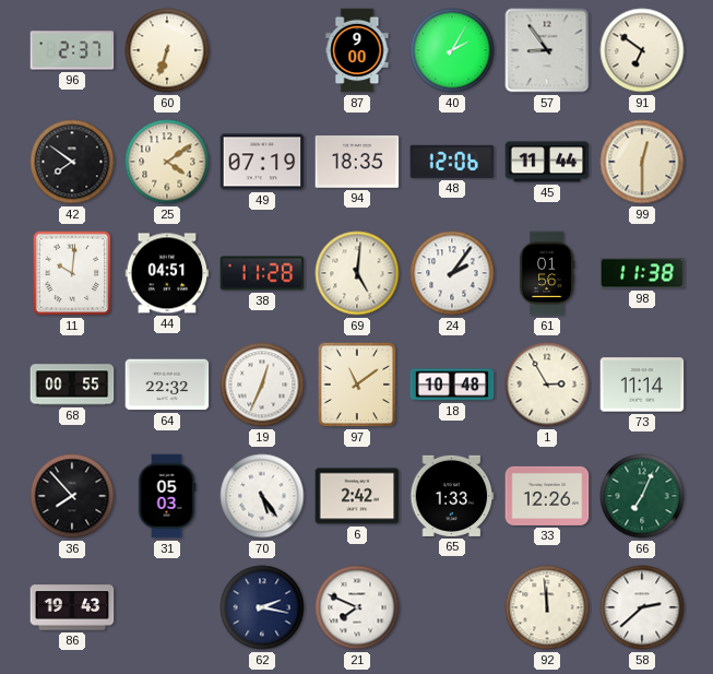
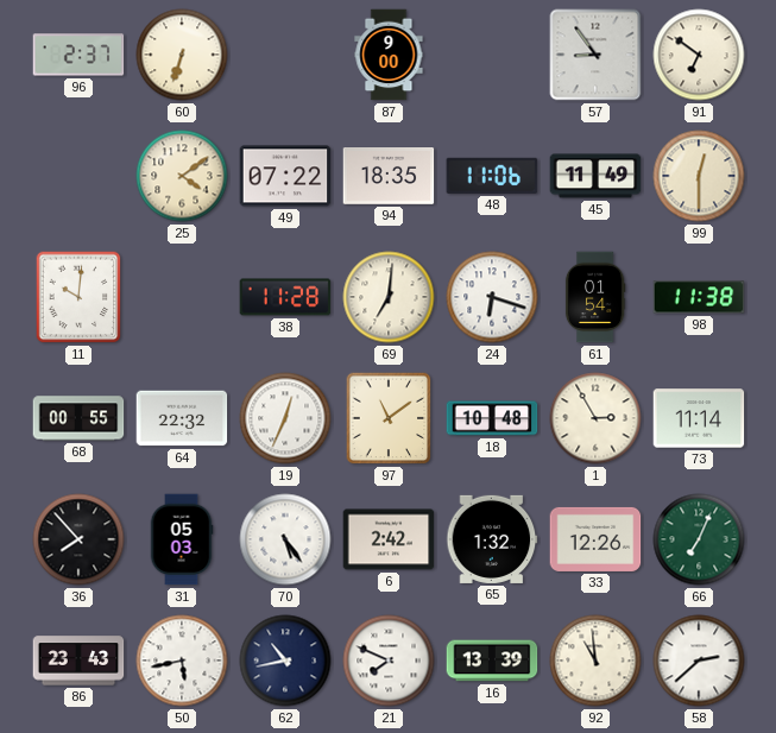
40: 2:05 -> none (452, 50)
42: 7:51 -> none (72, 162)
49: 07:19 -> 07:22 (285, 176)
48: 12:06 -> 11:06 (492, 176)
45: 11:44 -> 11:49 (595, 176)
44: 04:51 -> none (167, 273)
69: 5:01 -> 7:01 (389, 297)
24: 2:06 -> 6:18 (492, 297)
61: 01:56 -> 01:54 (595, 297)
65: 1:33 -> 1:32 (492, 539)
86: 19:43 -> 23:43 (78, 661)
50: none -> 5:43 (182, 661)
62: 2:17 -> 10:43 (285, 661)
16: none -> 13:39 (492, 661)
92: 11:59 -> 10:59 (595, 661)
